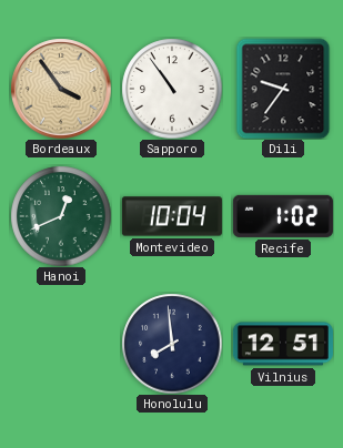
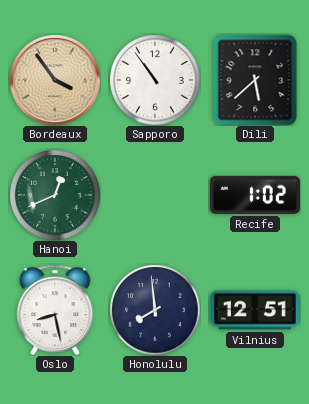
Dili: 9:36 -> 5:38 (255, 80)
Montevideo: 10:04 -> none (172, 216)
Oslo: none -> 8:28 (55, 309)
